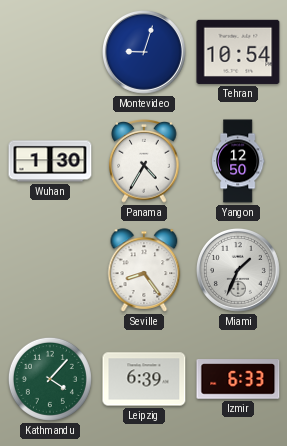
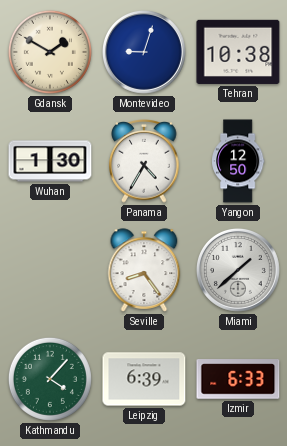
Gdansk: none -> 1:50 (50, 52)
Tehran: 10:54 -> 10:38 (238, 52)
Miami: 1:34 -> 1:38 (238, 270)
